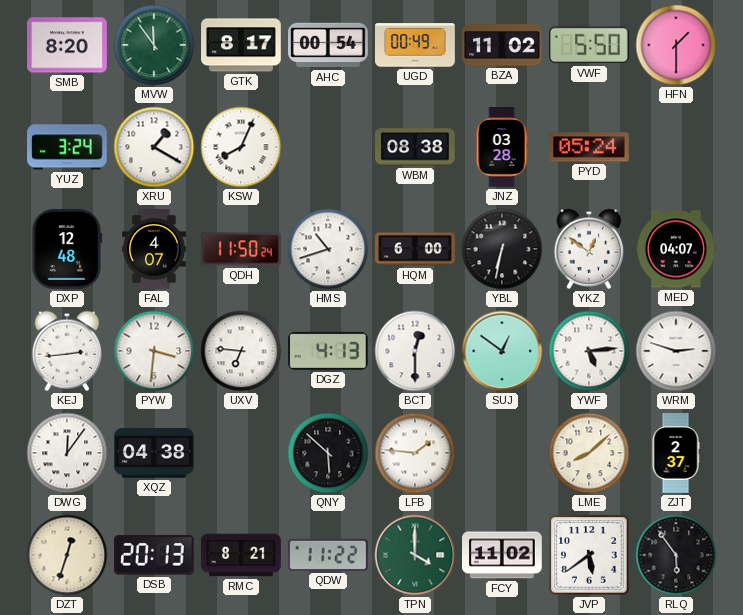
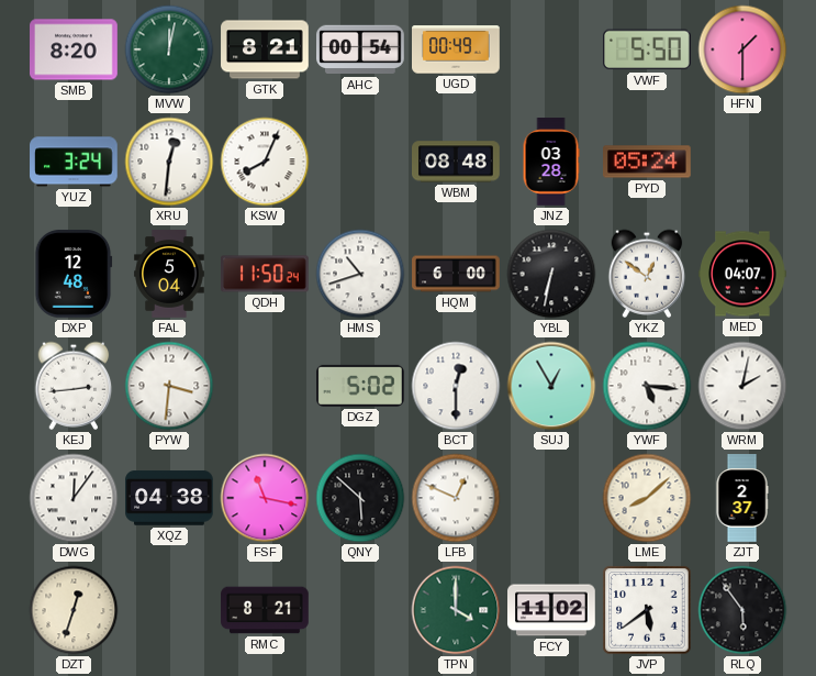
MVW: 11:54 -> 12:02 (169, 49)
GTK: 8:17 -> 8:21 (265, 49)
BZA: 11:02 -> none (502, 45)
XRU: 1:20 -> 12:31 (169, 162)
WBM: 08:38 -> 08:48 (457, 162)
FAL: 4:07 -> 5:04 (169, 274)
UXV: 6:46 -> none (241, 351)
DGZ: 4:13 -> 5:02 (361, 386)
SUJ: 12:51 -> 12:55 (551, 386)
YWF: 5:14 -> 5:16 (647, 386)
WRM: 2:48 -> 2:02 (742, 386)
FSF: none -> 11:17 (265, 498)
LFB: 1:46 -> 12:49 (456, 498)
DSB: 20:13 -> none (154, 555)
QDW: 11:22 -> none (329, 555)
